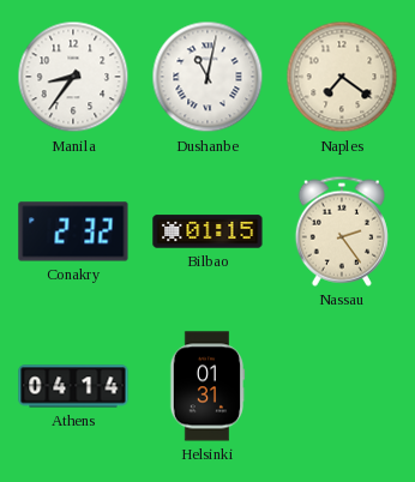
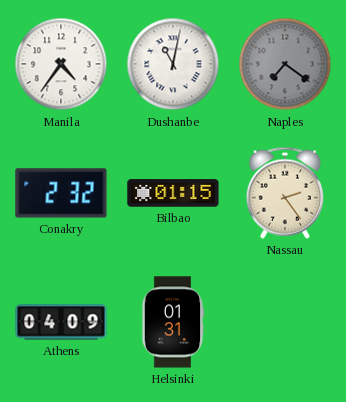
Manila: 8:36 -> 4:36 (61, 64)
Naples dial: cream -> grey (285, 64)
Athens: 04:14 -> 04:09 (61, 322)
